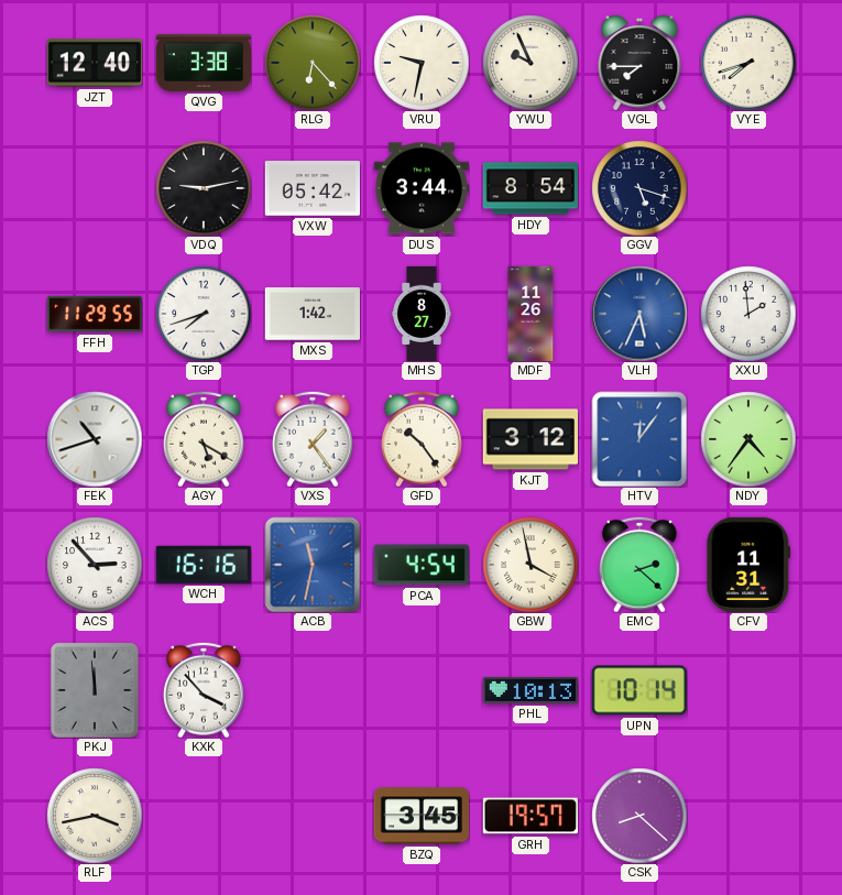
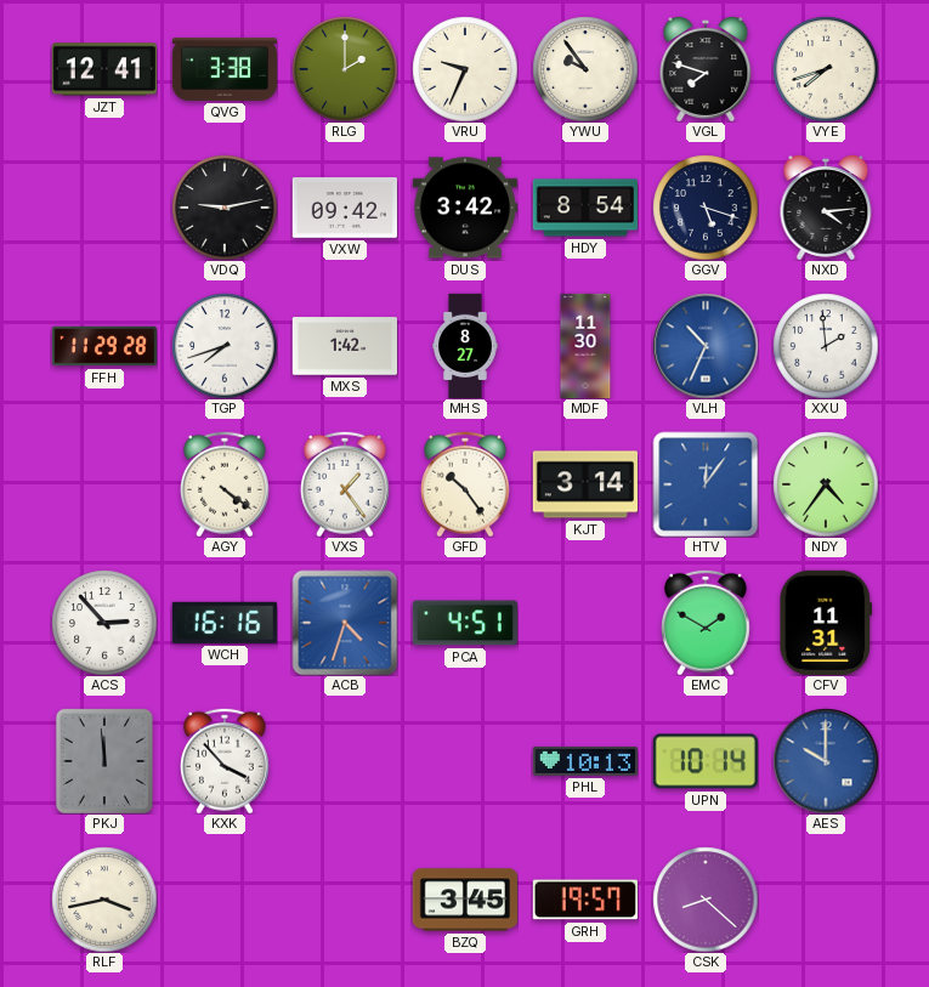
JZT: 12:40 -> 12:41 (104, 69)
RLG: 6:23 -> 2:00 (345, 69)
VRU: 9:32 -> 9:34 (465, 69)
YWU: 9:56 -> 9:54 (585, 69)
VGL: 7:45 -> 7:48 (706, 69)
VXW: 05:42 -> 09:42 (344, 208)
DUS: 3:44 -> 3:42 (465, 208)
NXD: none -> 4:14 (826, 208)
FFH: 11:29:55 -> 11:29:28 (103, 346)
MDF: 11:26 -> 11:30 (585, 345)
VLH: 5:34 -> 10:34 (706, 346)
FEK: 10:42 -> none (95, 439)
AGY: 5:20 -> 4:21 (225, 484)
KJT: 3:12 -> 3:14 (584, 484)
ACB: 11:32 -> 4:33 (345, 623)
PCA: 4:54 -> 4:51 (465, 623)
GBW: 3:58 -> none (531, 565)
EMC: 2:22 -> 1:50 (706, 623)
AES: none -> 10:00 (826, 761)
